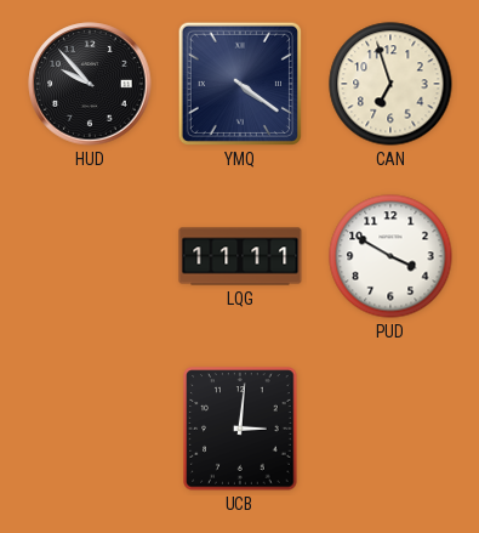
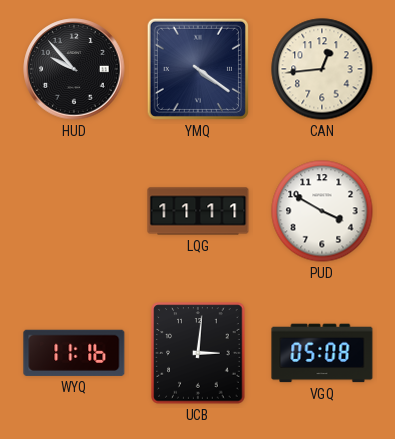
CAN: 6:57 -> 12:44 (322, 69)
WYQ: none -> 11:16 (74, 353)
VGQ: none -> 05:08 (322, 353)
